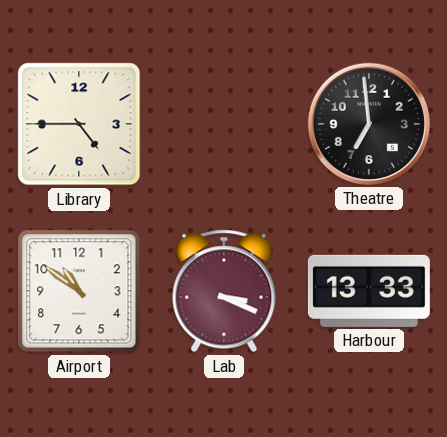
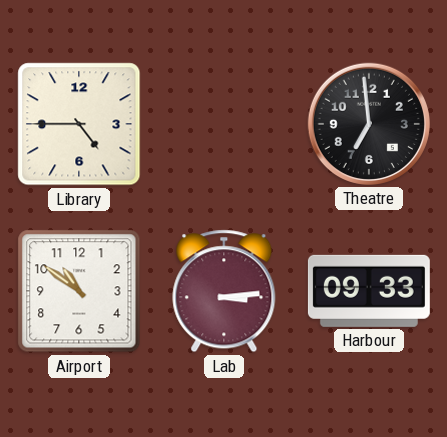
Lab: 3:19 -> 3:14 (224, 291)
Harbour: 13:33 -> 09:33 (369, 291)
